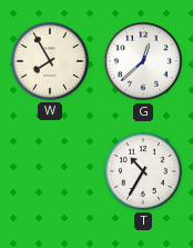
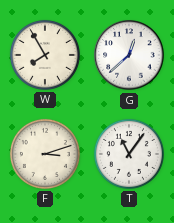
F: none -> 3:12 (45, 154)
T: 10:35 -> 11:06 (129, 154)
